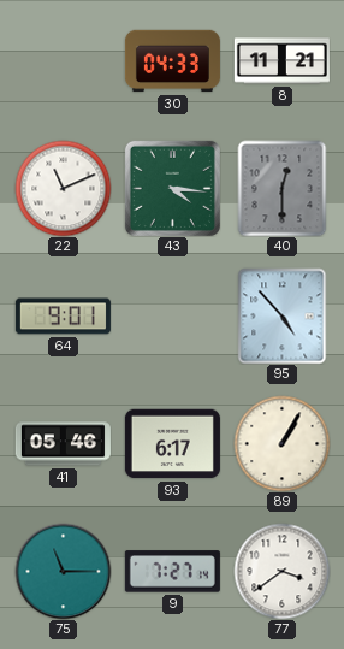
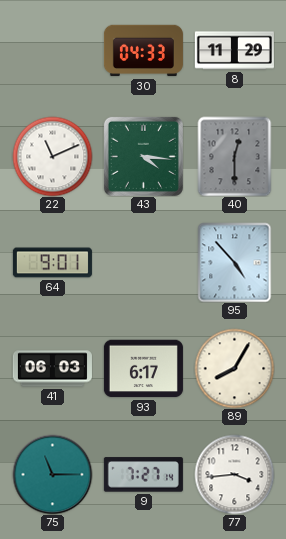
8: 11:21 -> 11:29 (234, 51)
41: 05:46 -> 06:03 (52, 369)
89: 1:05 -> 8:05 (234, 368)
77: 3:39 -> 3:44 (234, 474)
